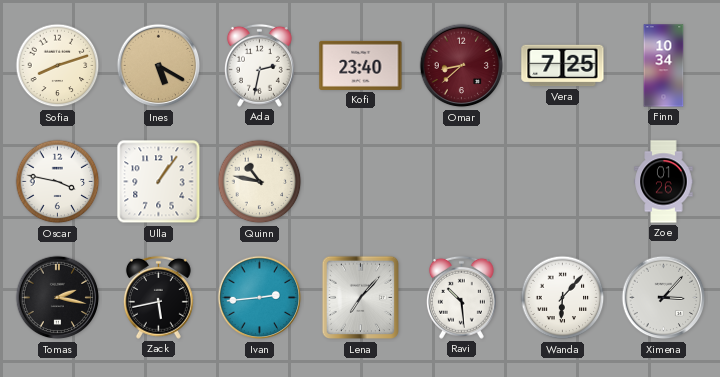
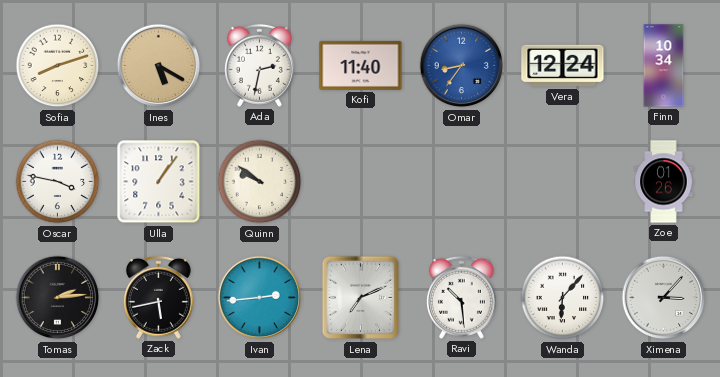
Kofi: 23:40 -> 11:40 (361, 65)
Omar: 8:38 -> 8:36 (462, 66)
Omar dial: burgundy -> blue (462, 66)
Vera: 7:25 -> 12:24 (563, 66)
Quinn: 10:47 -> 9:51 (260, 182)
Tomas: 2:17 -> 2:14 (58, 298)
Lena: 7:07 -> 7:11 (360, 298)
